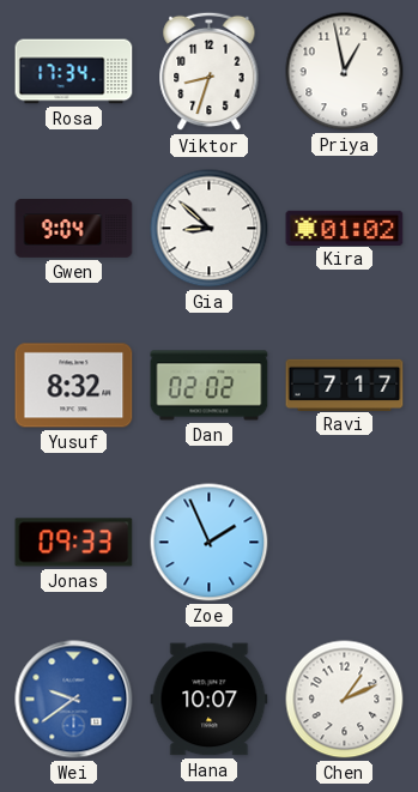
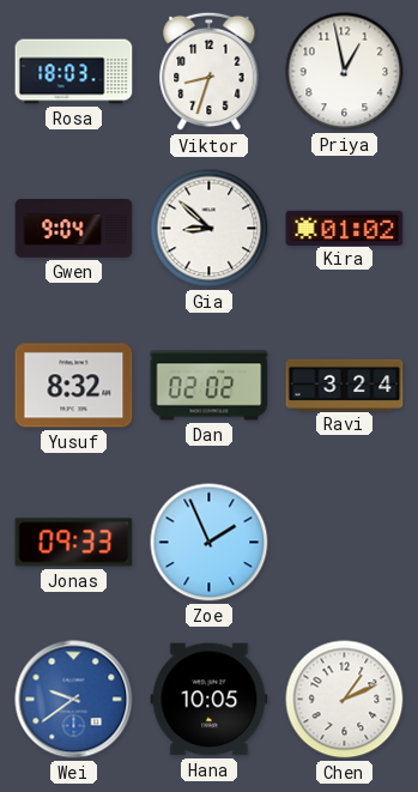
Rosa: 17:34 -> 18:03 (74, 72)
Ravi: 7:17 -> 3:24 (345, 385)
Hana: 10:07 -> 10:05 (210, 700)
